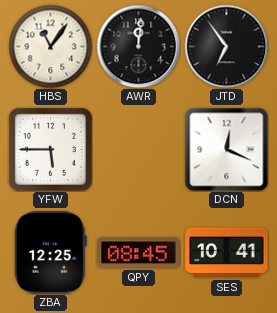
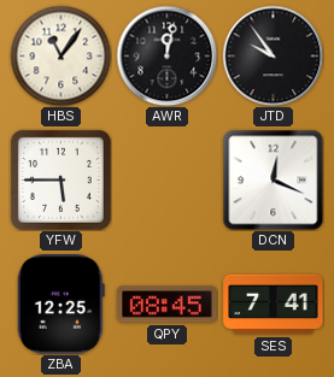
AWR: 12:01 -> 12:02 (166, 55)
JTD: 6:54 -> 9:54 (273, 55)
SES: 10:41 -> 7:41 (274, 305)
